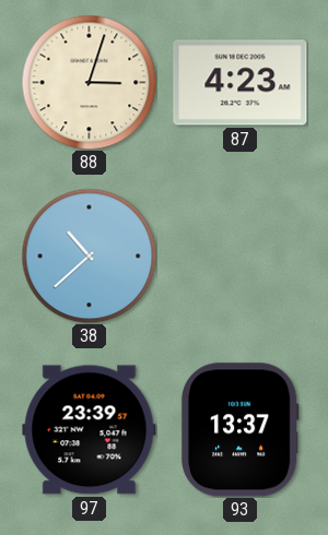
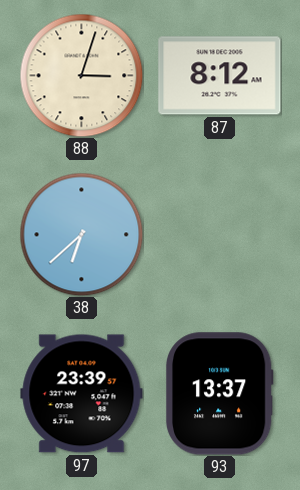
87: 4:23 -> 8:12 (220, 76)
38: 10:38 -> 6:38 (81, 234)
